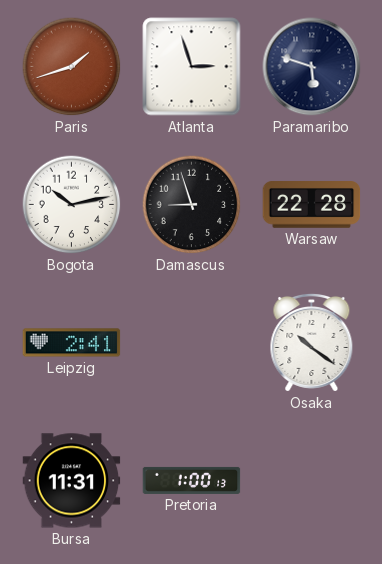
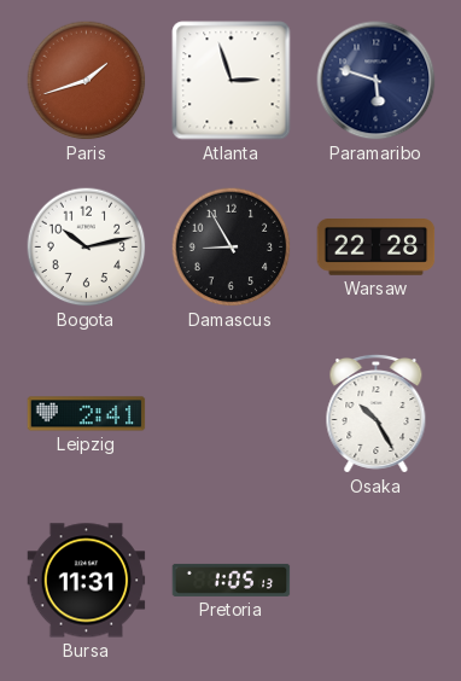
Damascus: 8:57 -> 8:55 (232, 248)
Osaka: 10:21 -> 10:25 (377, 413)
Pretoria: 1:00 -> 1:05 (232, 580)
